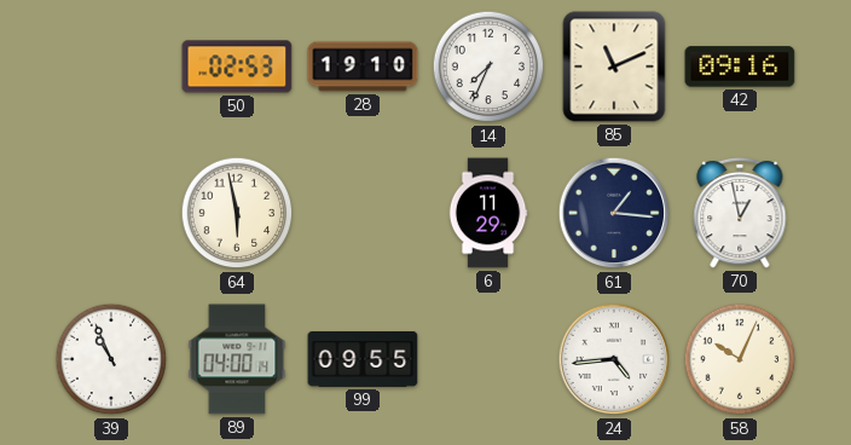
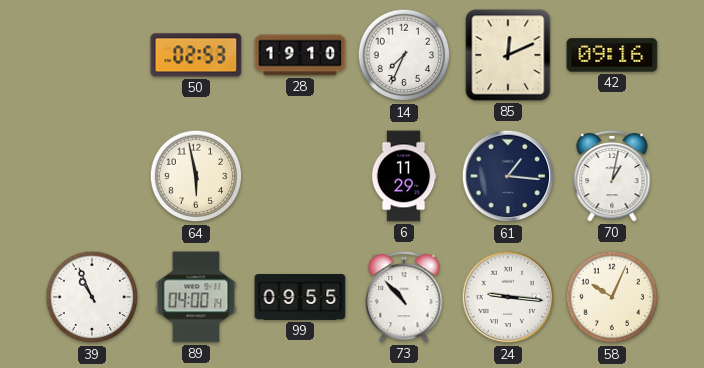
85: 11:11 -> 12:11 (508, 55)
70: 12:58 -> 1:02 (612, 176)
73: none -> 10:53 (404, 297)
24: 4:44 -> 9:16 (508, 297)
